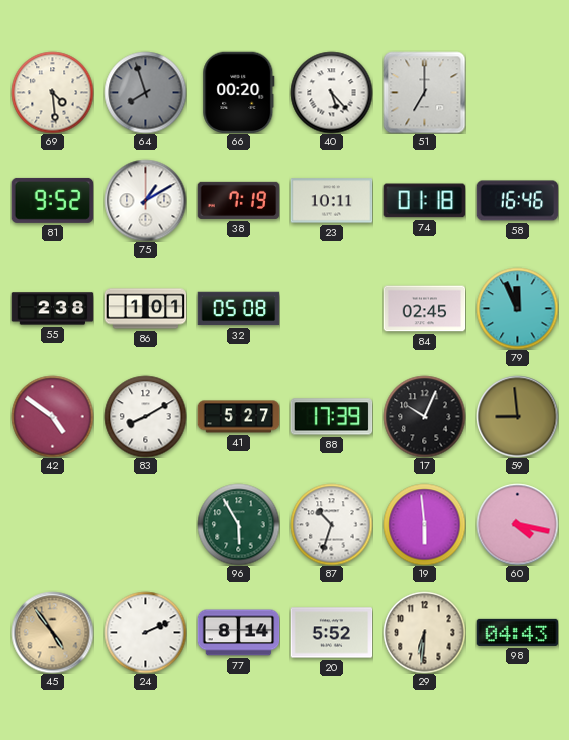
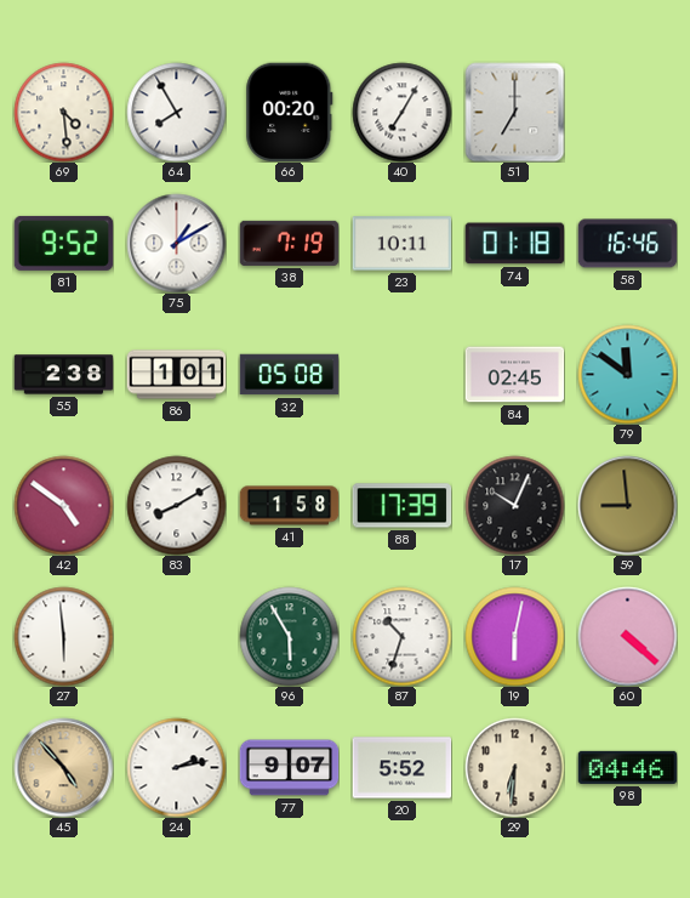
64: 7:57 -> 7:55 (176, 112)
64 dial: grey -> white (176, 112)
40: 5:23 -> 7:05 (401, 112)
79: 11:56 -> 11:51 (627, 374)
41: 5:27 -> 1:58 (289, 506)
27: none -> 5:59 (63, 636)
19: 5:59 -> 6:02 (514, 636)
60: 4:17 -> 4:22 (627, 636)
45: 4:54 -> 4:53 (63, 767)
24: 2:11 -> 2:13 (176, 767)
77: 8:14 -> 9:07 (289, 768)
98: 04:43 -> 04:46 (627, 767)
